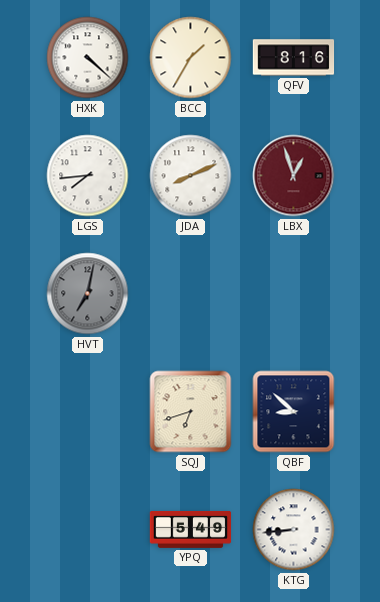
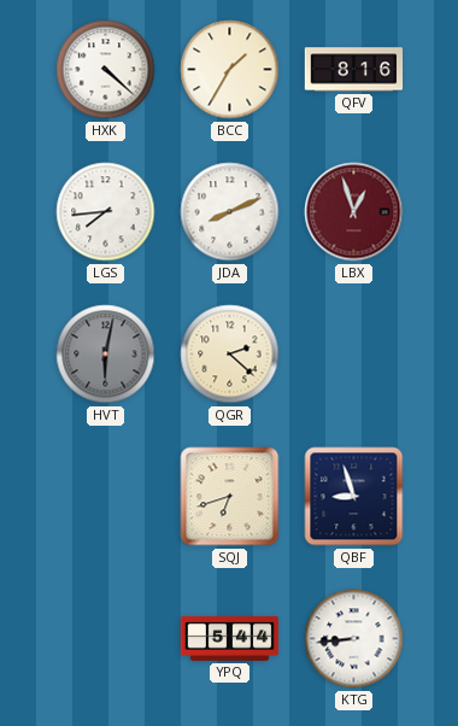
HVT: 7:02 -> 6:02 (106, 355)
QGR: none -> 2:22 (230, 355)
QBF: 8:52 -> 8:57 (354, 497)
YPQ: 5:49 -> 5:44 (230, 638)
